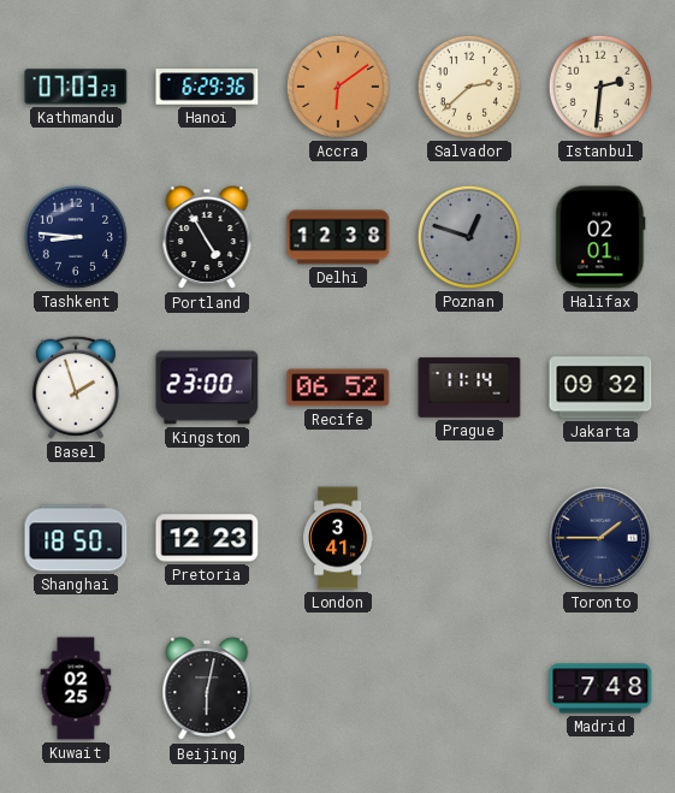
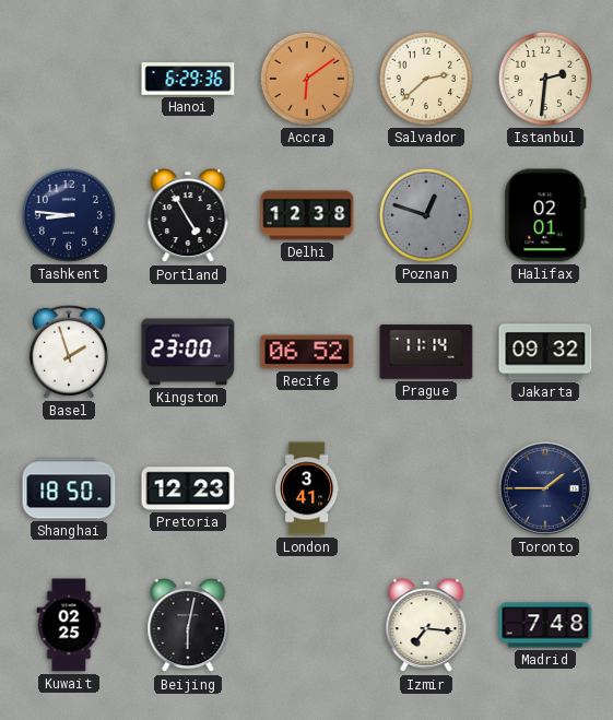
Kathmandu: 07:03 -> none (76, 87)
Izmir: none -> 7:16 (426, 626)
